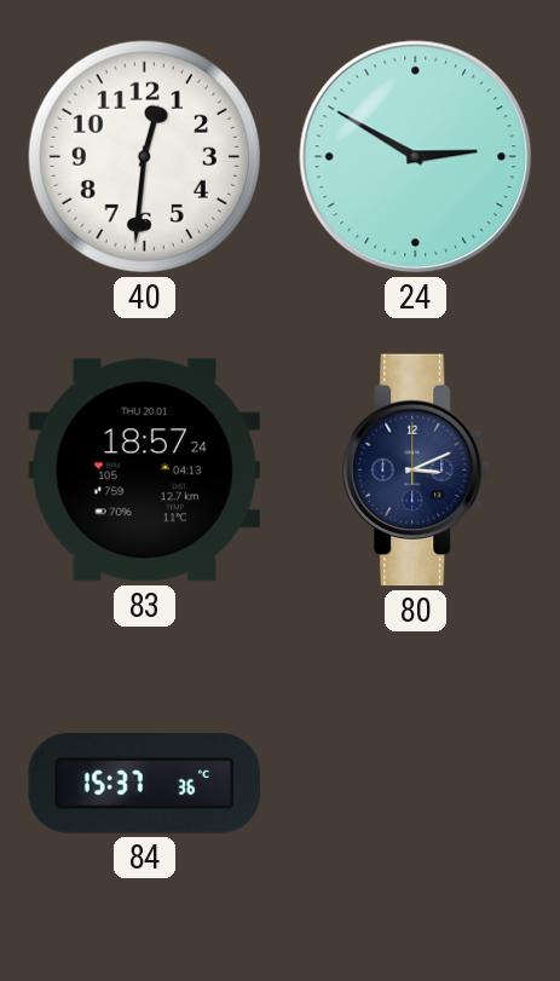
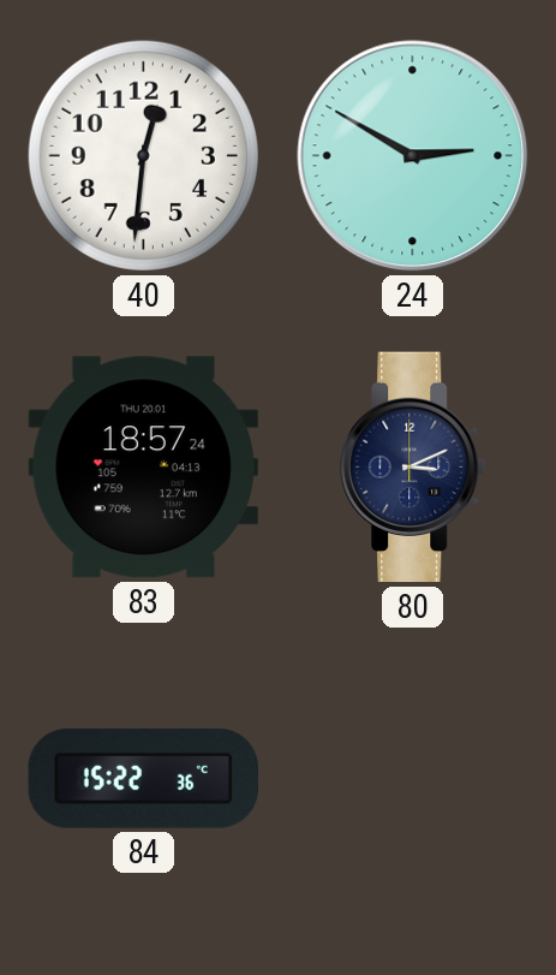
84: 15:37 -> 15:22 (143, 778)
